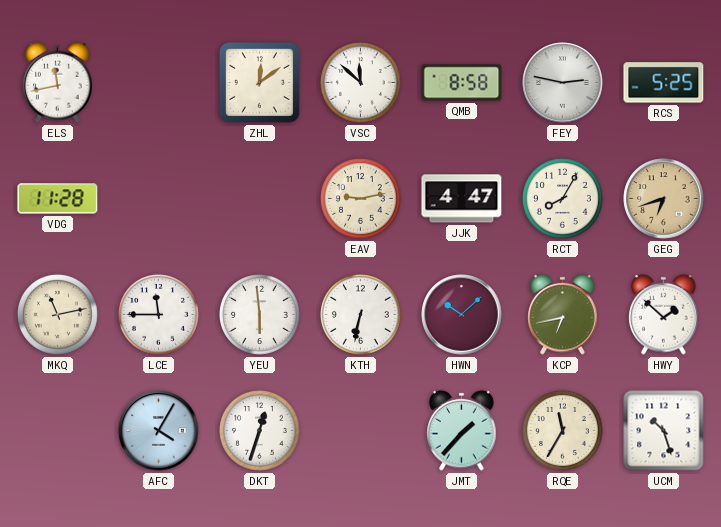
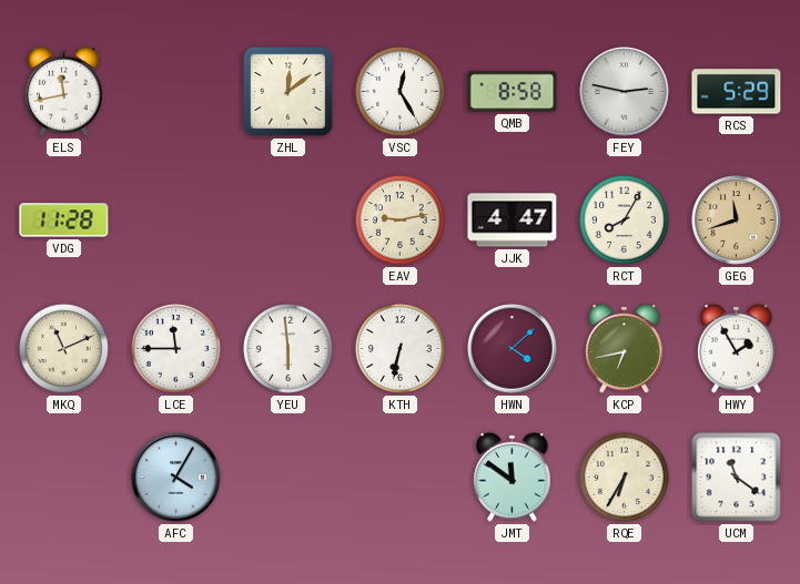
VSC: 11:52 -> 12:25 (399, 91)
RCS: 5:25 -> 5:29 (737, 92)
GEG: 6:42 -> 11:42 (737, 221)
MKQ: 11:13 -> 11:11 (63, 348)
HWN: 10:08 -> 4:08 (513, 349)
HWY: 1:52 -> 1:55 (737, 348)
DKT: 12:33 -> none (259, 430)
JMT: 1:37 -> 11:51 (513, 477)
RQE: 11:35 -> 6:35 (624, 477)
UCM: 10:27 -> 11:21 (737, 478)
